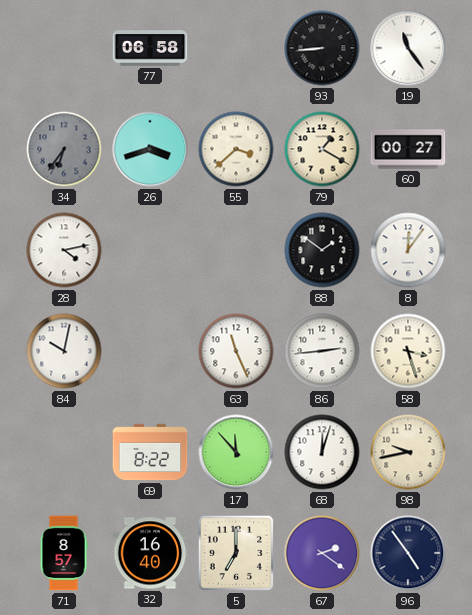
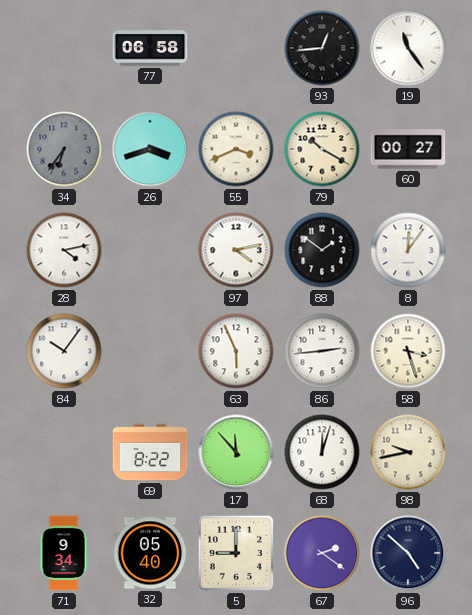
93: 8:44 -> 12:44 (322, 48)
55: 3:38 -> 3:41 (236, 149)
79: 1:20 -> 10:20 (322, 149)
97: none -> 4:13 (236, 250)
84: 10:02 -> 10:06 (64, 351)
63: 11:26 -> 5:56 (236, 351)
71: 8:57 -> 9:34 (64, 553)
32: 16:40 -> 05:40 (150, 553)
5: 7:00 -> 9:00 (236, 553)
96: 4:54 -> 4:52 (408, 553)
